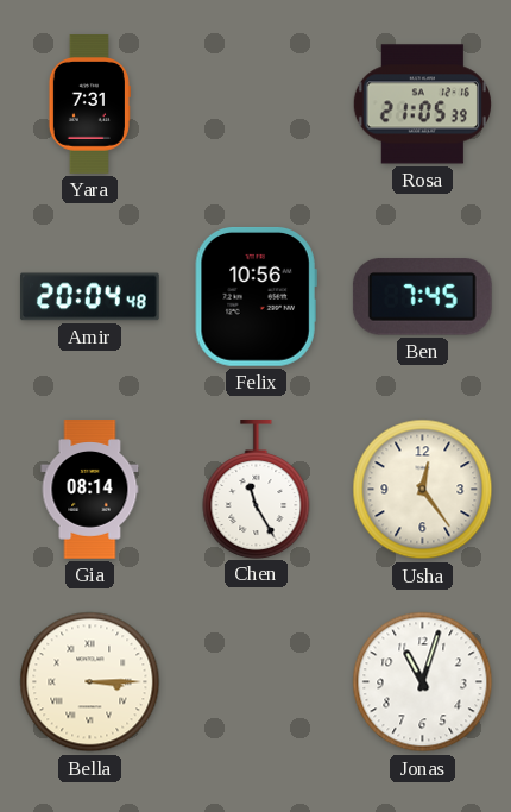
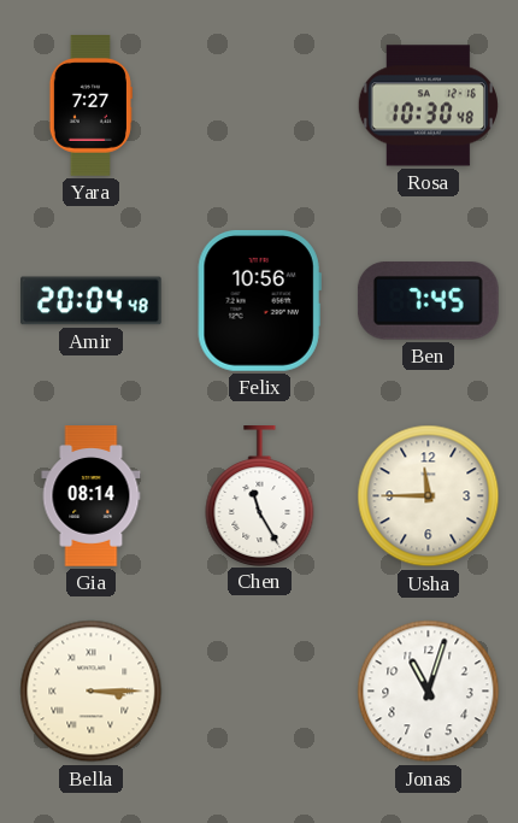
Yara: 7:31 -> 7:27 (90, 106)
Rosa: 21:05 -> 10:30 (428, 106)
Usha: 12:24 -> 11:45 (429, 496)
